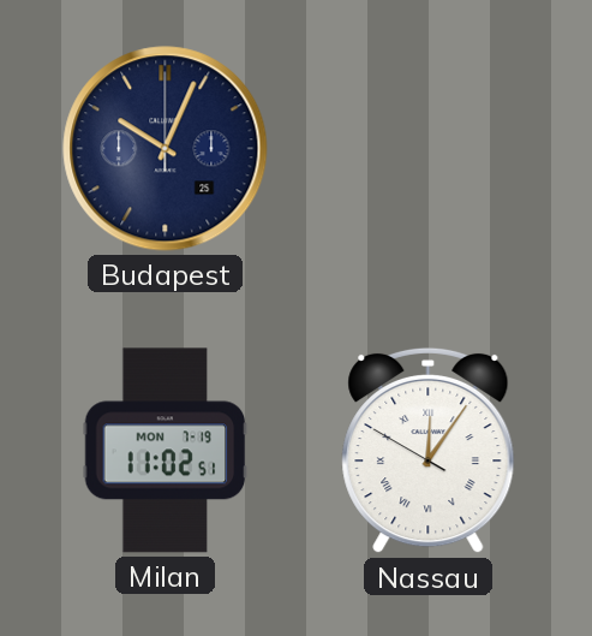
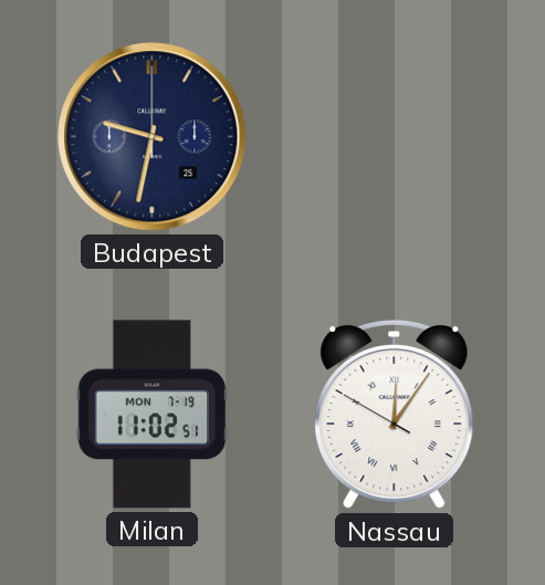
Budapest: 10:04 -> 9:32 (153, 137)
